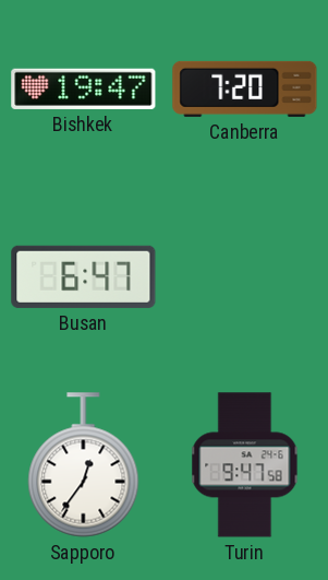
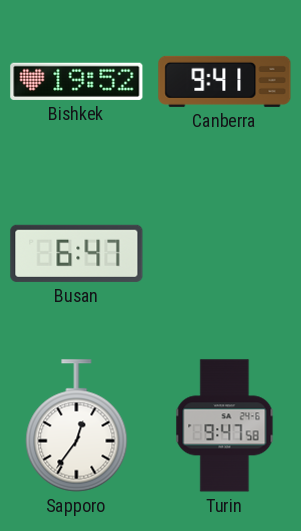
Bishkek: 19:47 -> 19:52 (77, 81)
Canberra: 7:20 -> 9:41 (225, 81)
